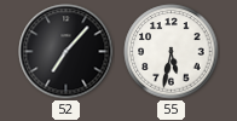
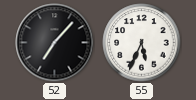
55: 5:32 -> 5:34 (142, 43)
